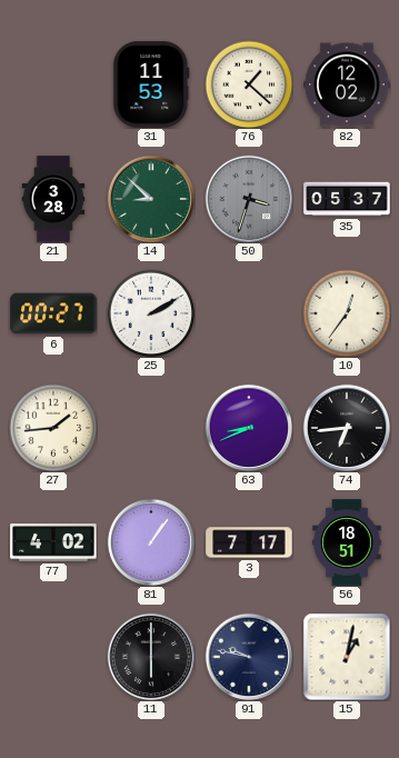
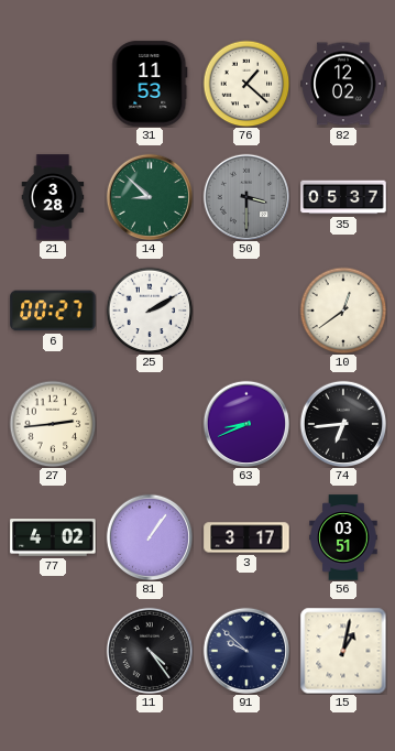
50: 3:33 -> 3:30 (245, 196)
10: 12:36 -> 12:39 (343, 311)
27: 1:44 -> 2:44 (53, 424)
3: 7:17 -> 3:17 (246, 537)
56: 18:51 -> 03:51 (343, 537)
11: 6:00 -> 4:24 (149, 650)
91: 9:47 -> 9:52 (245, 650)
